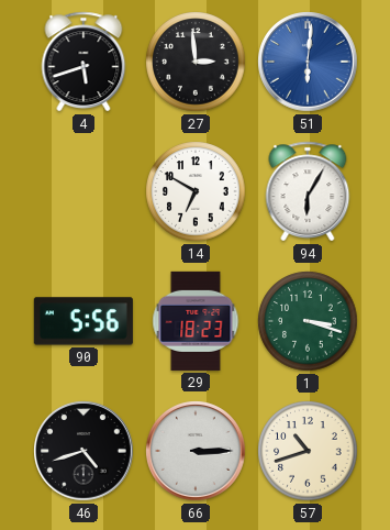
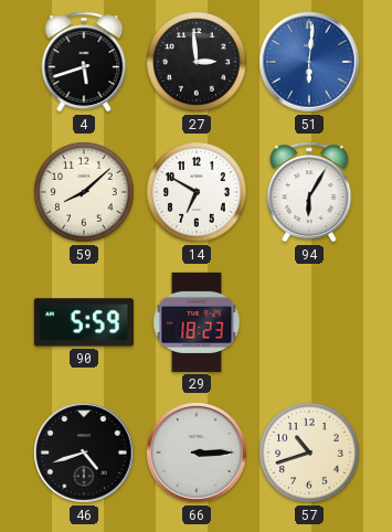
59: none -> 8:08 (84, 192)
90: 5:56 -> 5:59 (84, 322)
1: 3:18 -> none (308, 321)
